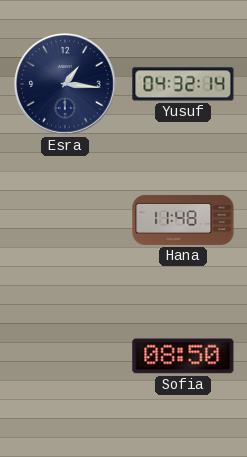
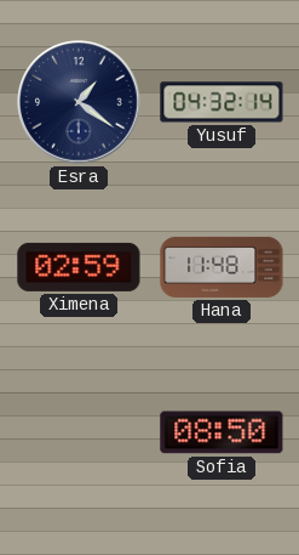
Esra: 1:16 -> 1:21 (80, 103)
Ximena: none -> 02:59 (79, 267)
